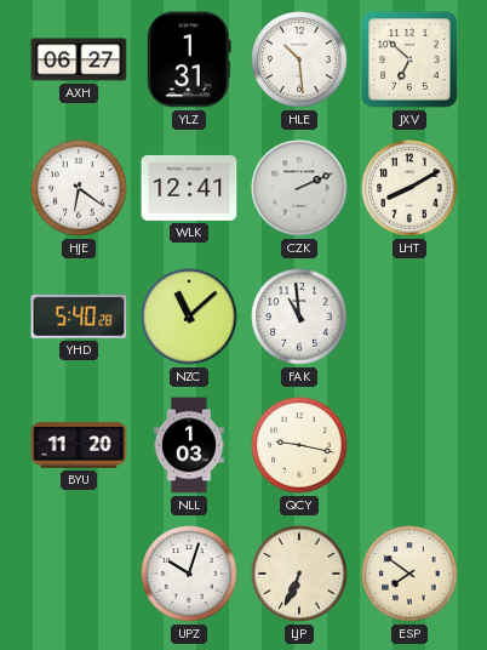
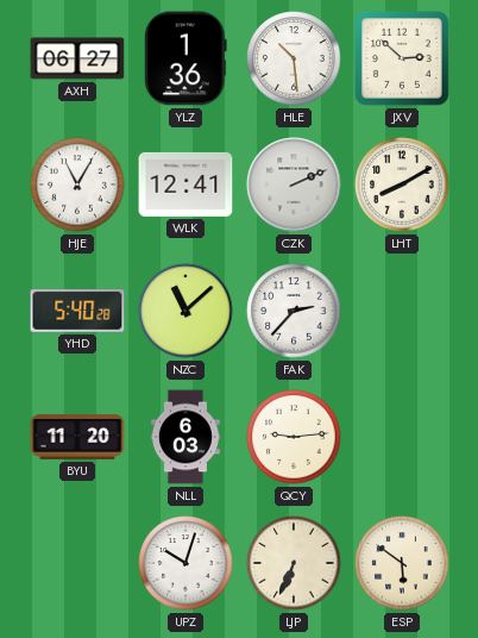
YLZ: 1:31 -> 1:36 (187, 58)
JXV: 6:52 -> 2:52 (402, 58)
HJE: 6:21 -> 11:05 (77, 184)
FAK: 10:59 -> 2:37 (294, 311)
NLL: 1:03 -> 6:03 (185, 437)
QCY: 9:17 -> 9:14 (294, 437)
ESP: 7:51 -> 5:51 (402, 563)
